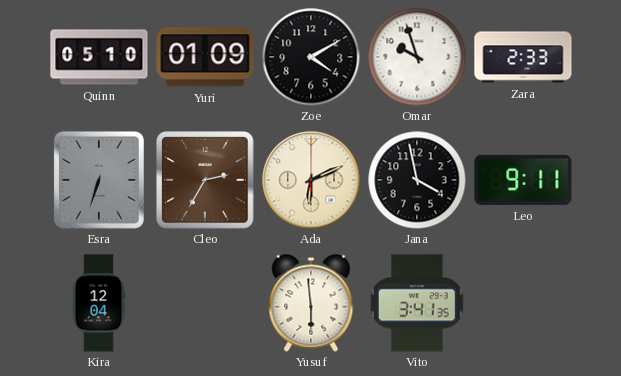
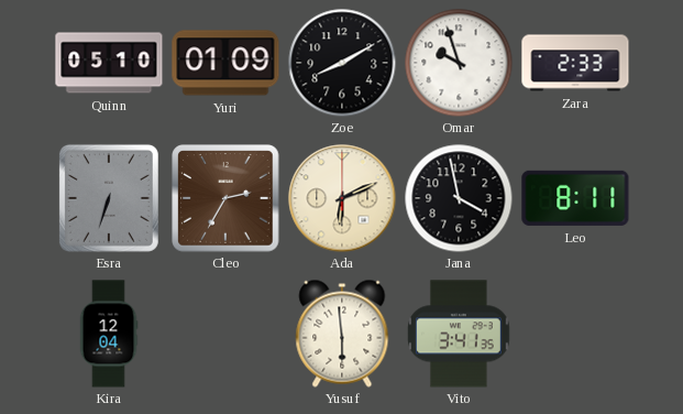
Zoe: 4:10 -> 8:10 (342, 63)
Leo: 9:11 -> 8:11 (575, 198)
